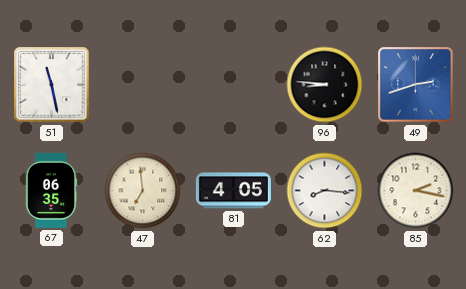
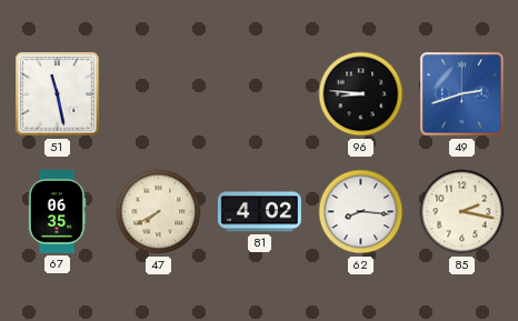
47: 6:59 -> 7:40 (159, 212)
81: 4:05 -> 4:02 (259, 212)
